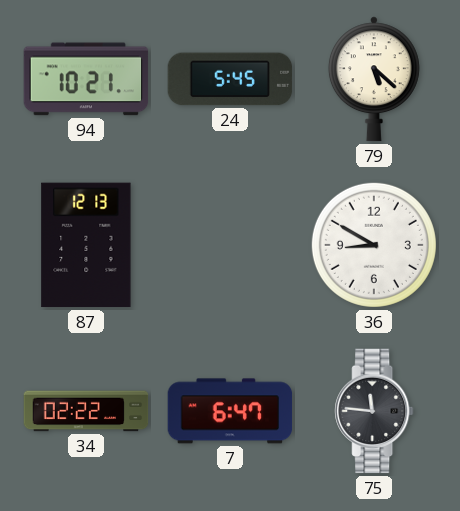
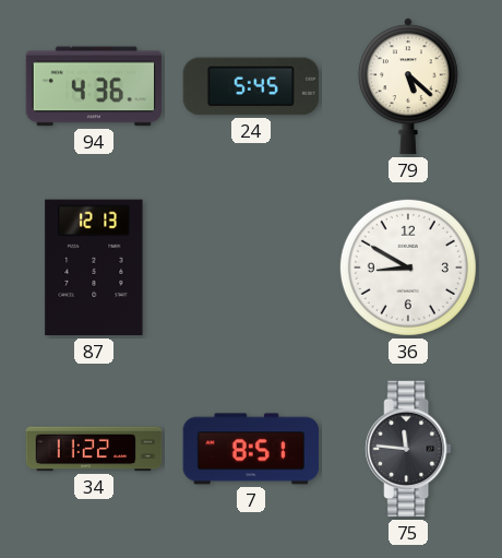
94: 10:21 -> 4:36 (94, 86)
34: 02:22 -> 11:22 (94, 449)
7: 6:47 -> 8:51 (251, 449)
